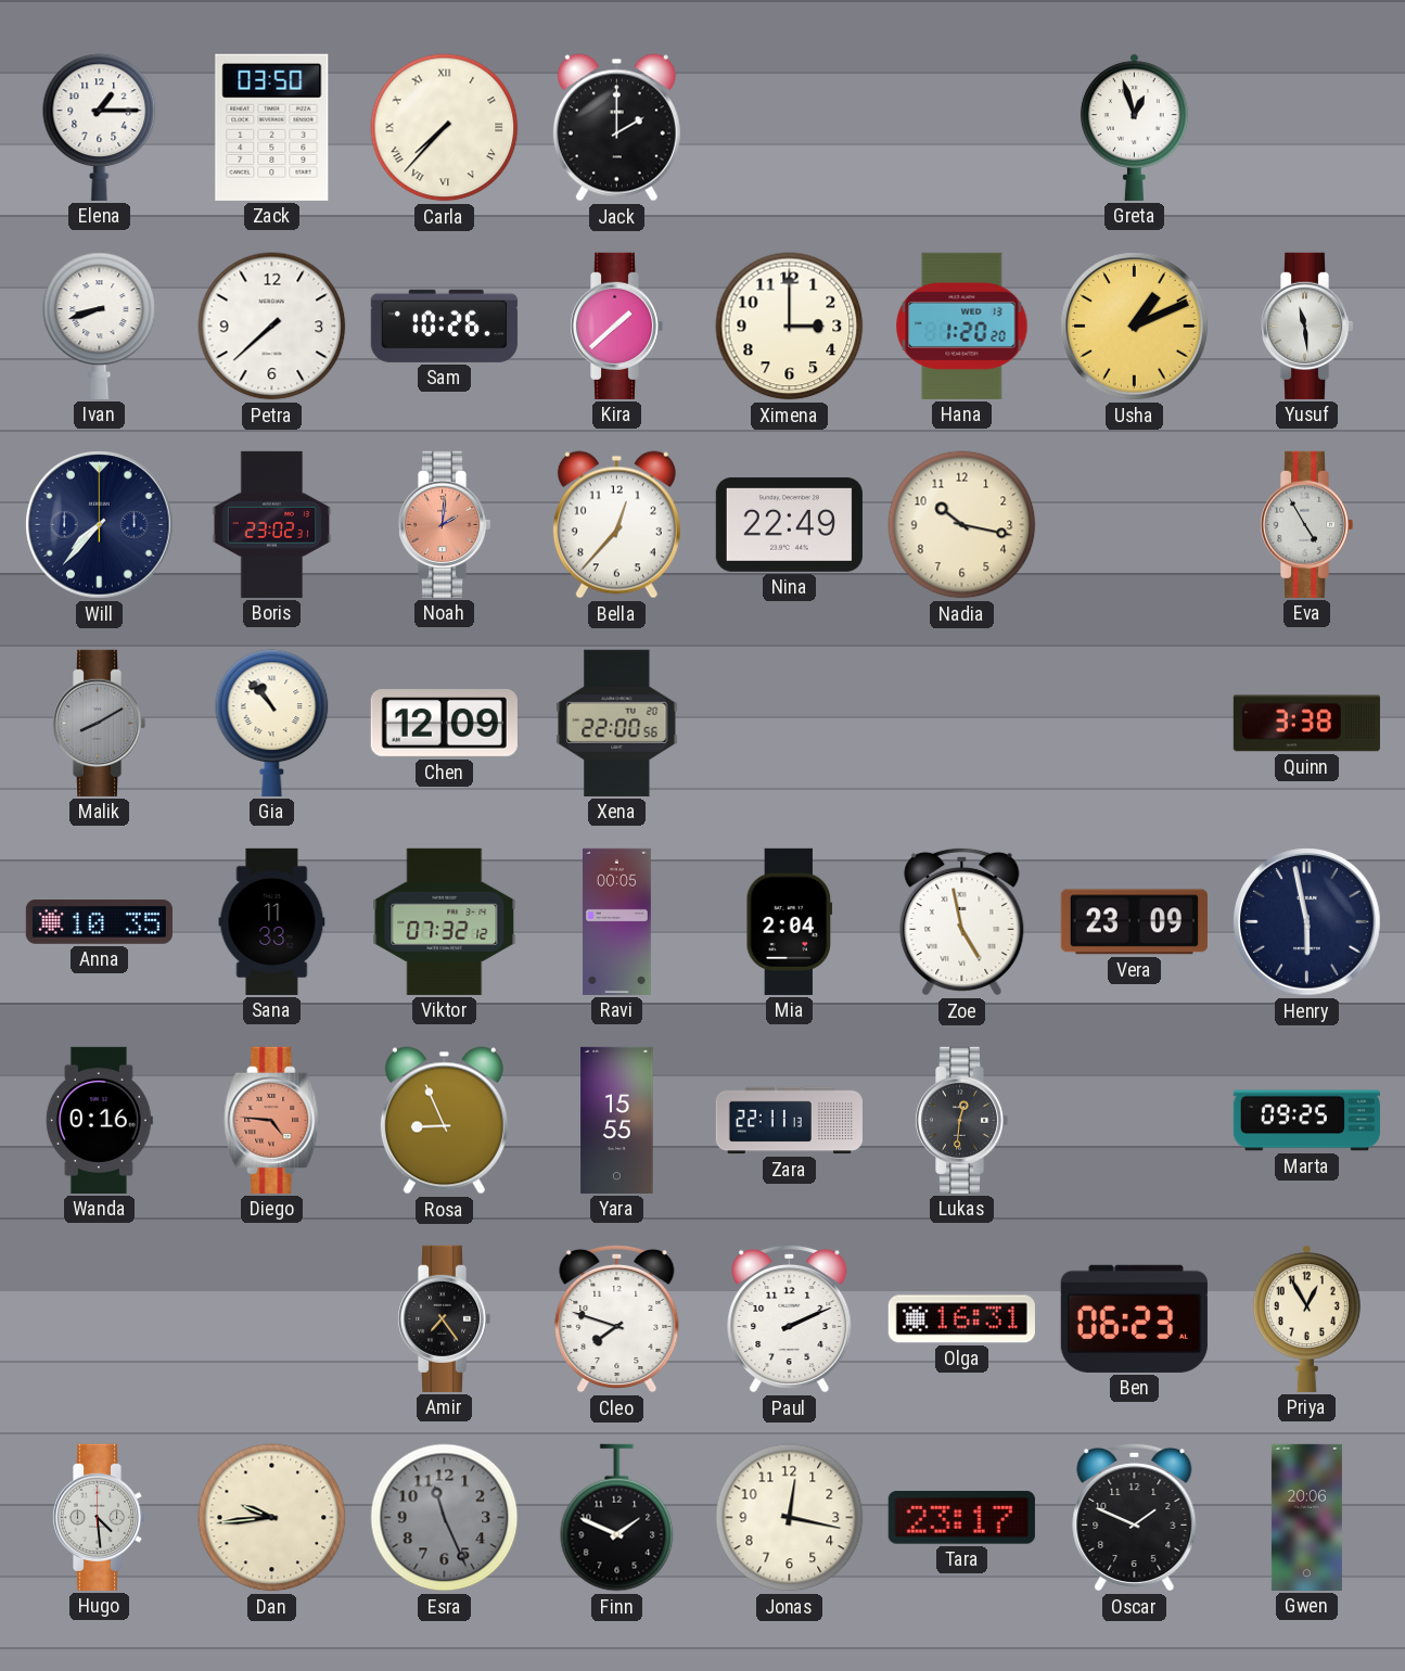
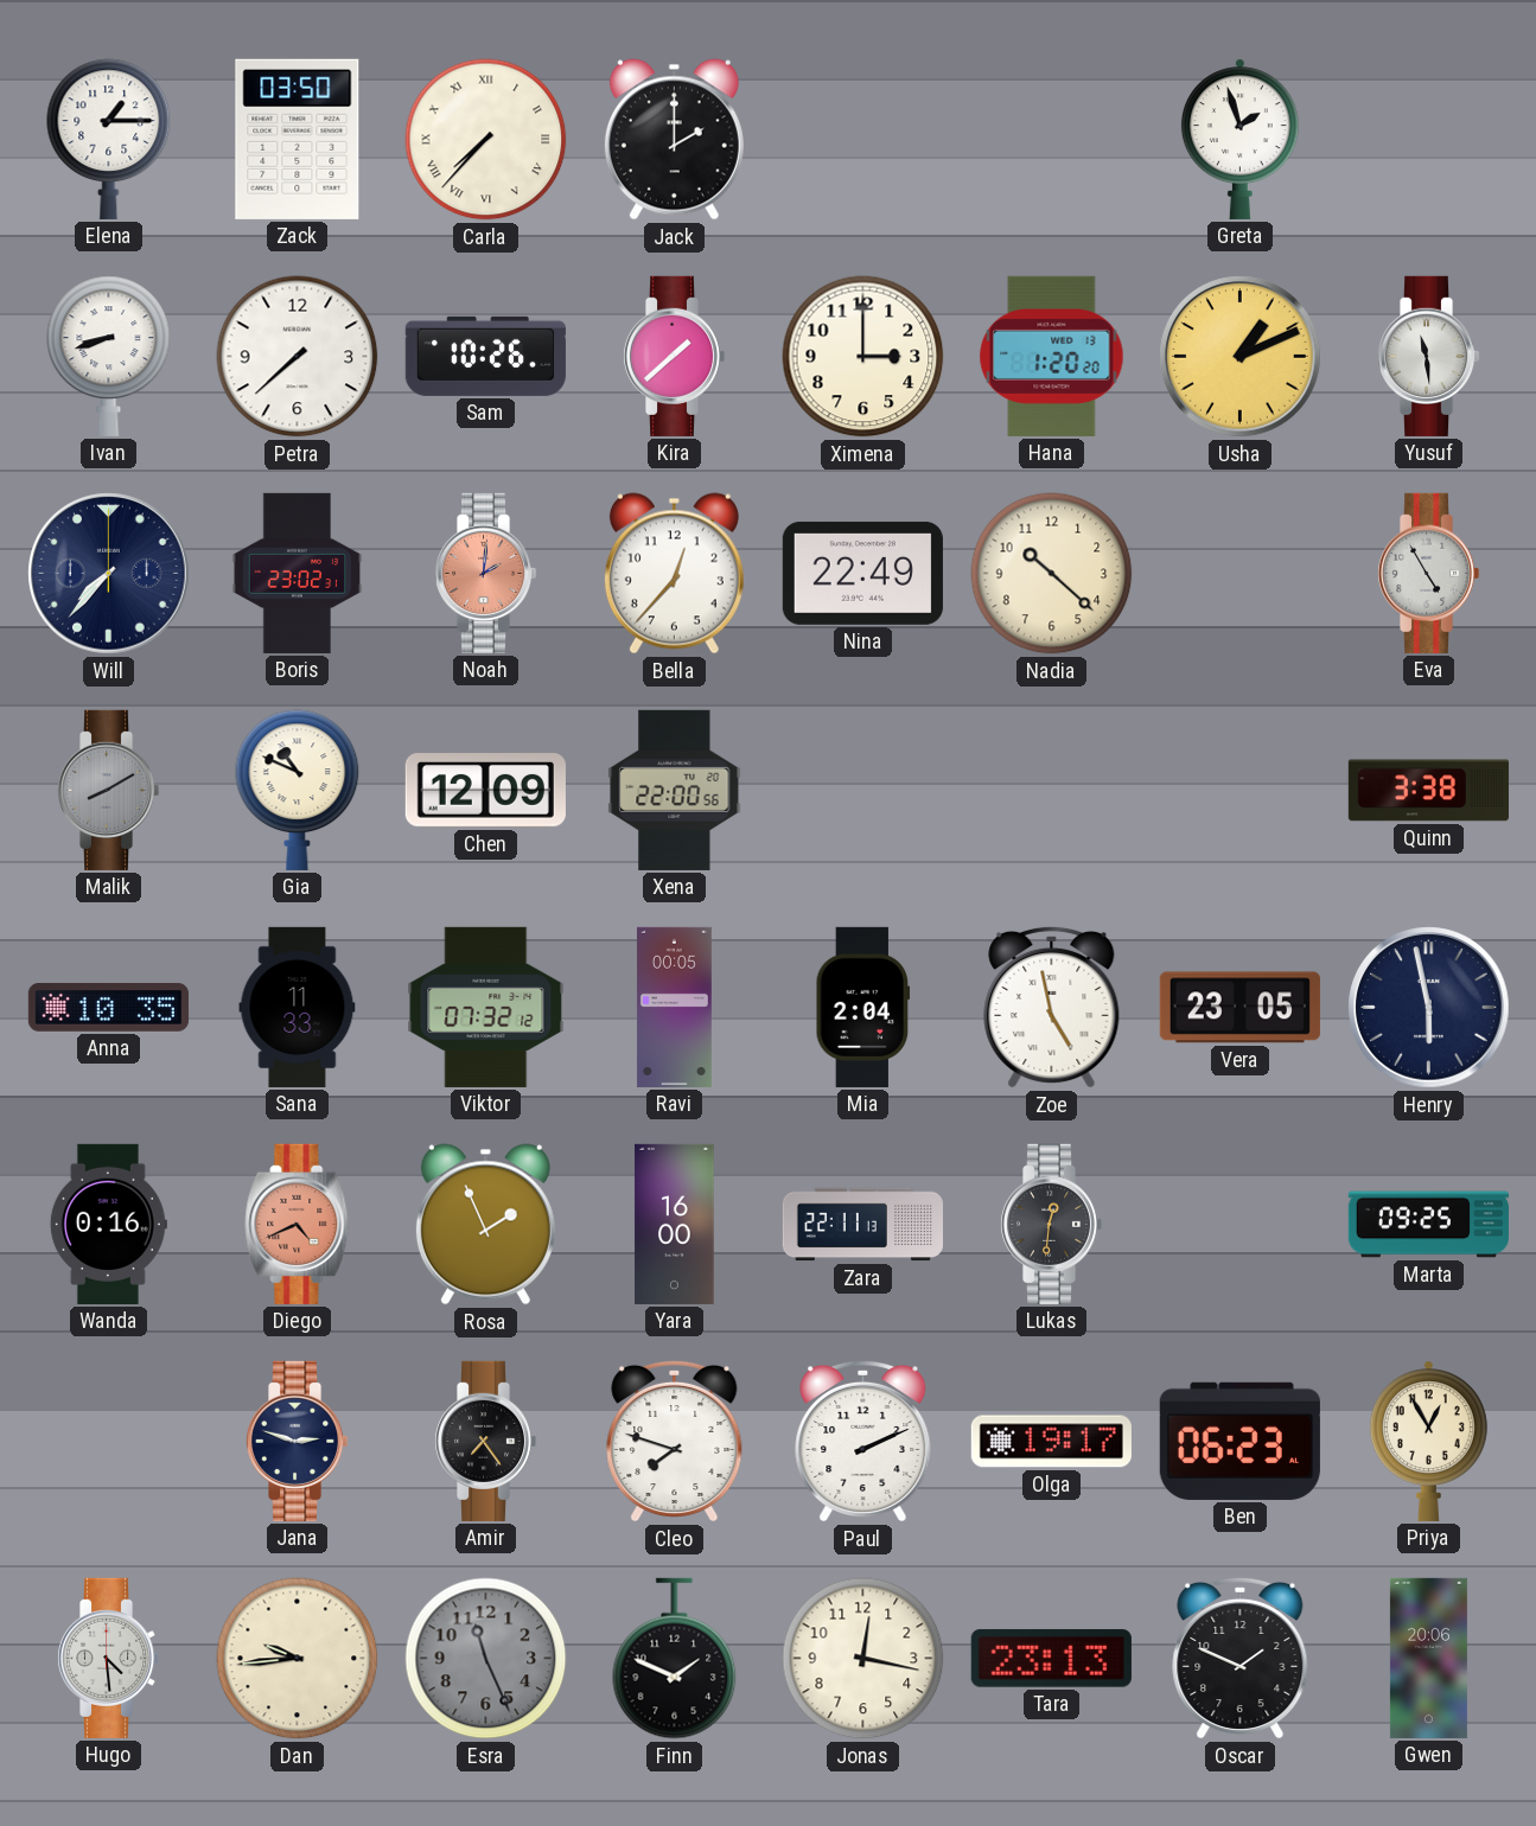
Greta: 12:57 -> 1:57 (1239, 139)
Nadia: 10:17 -> 10:22 (1052, 574)
Gia: 10:53 -> 10:49 (298, 790)
Vera: 23:09 -> 23:05 (1239, 1008)
Diego: 4:46 -> 4:41 (298, 1224)
Rosa: 8:56 -> 1:56 (485, 1225)
Yara: 15:55 -> 16:00 (675, 1224)
Jana: none -> 2:48 (297, 1441)
Olga: 16:31 -> 19:17 (1051, 1442)
Tara: 23:17 -> 23:13 (1051, 1658)
